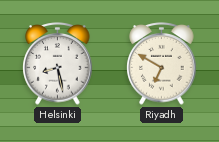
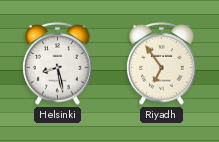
Riyadh: 6:50 -> 6:54 (162, 64)
